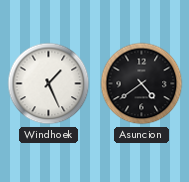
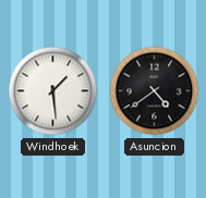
Windhoek: 1:26 -> 1:29 (53, 91)
